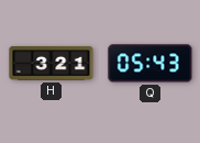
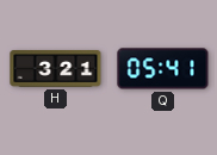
Q: 05:43 -> 05:41 (163, 69)
